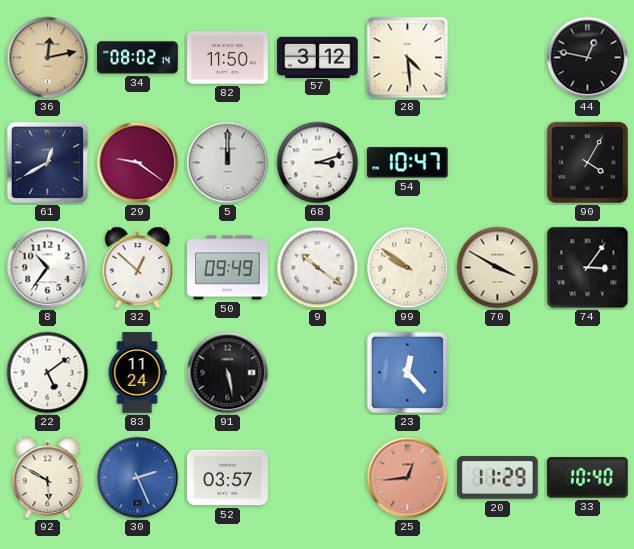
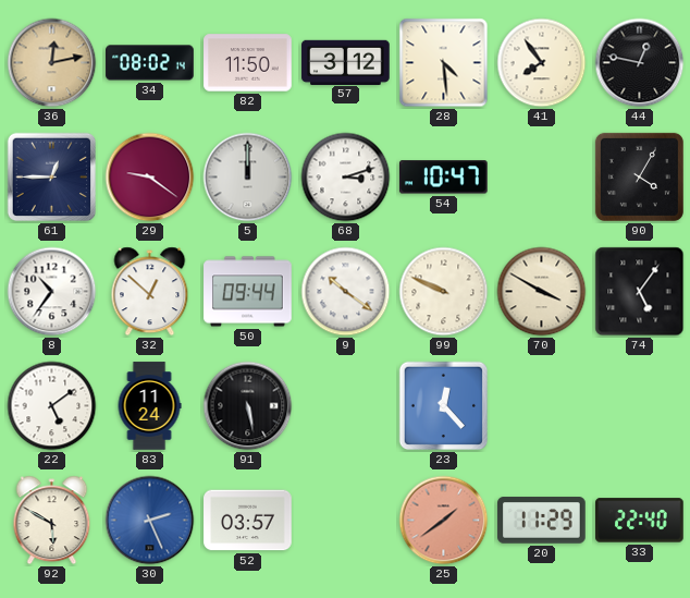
41: none -> 7:54 (542, 63)
61: 12:40 -> 12:45 (52, 178)
50: 09:49 -> 09:44 (248, 292)
99: 9:51 -> 9:49 (444, 292)
74: 3:06 -> 5:06 (640, 292)
25: 12:44 -> 1:39 (444, 521)
33: 10:40 -> 22:40 (640, 521)
